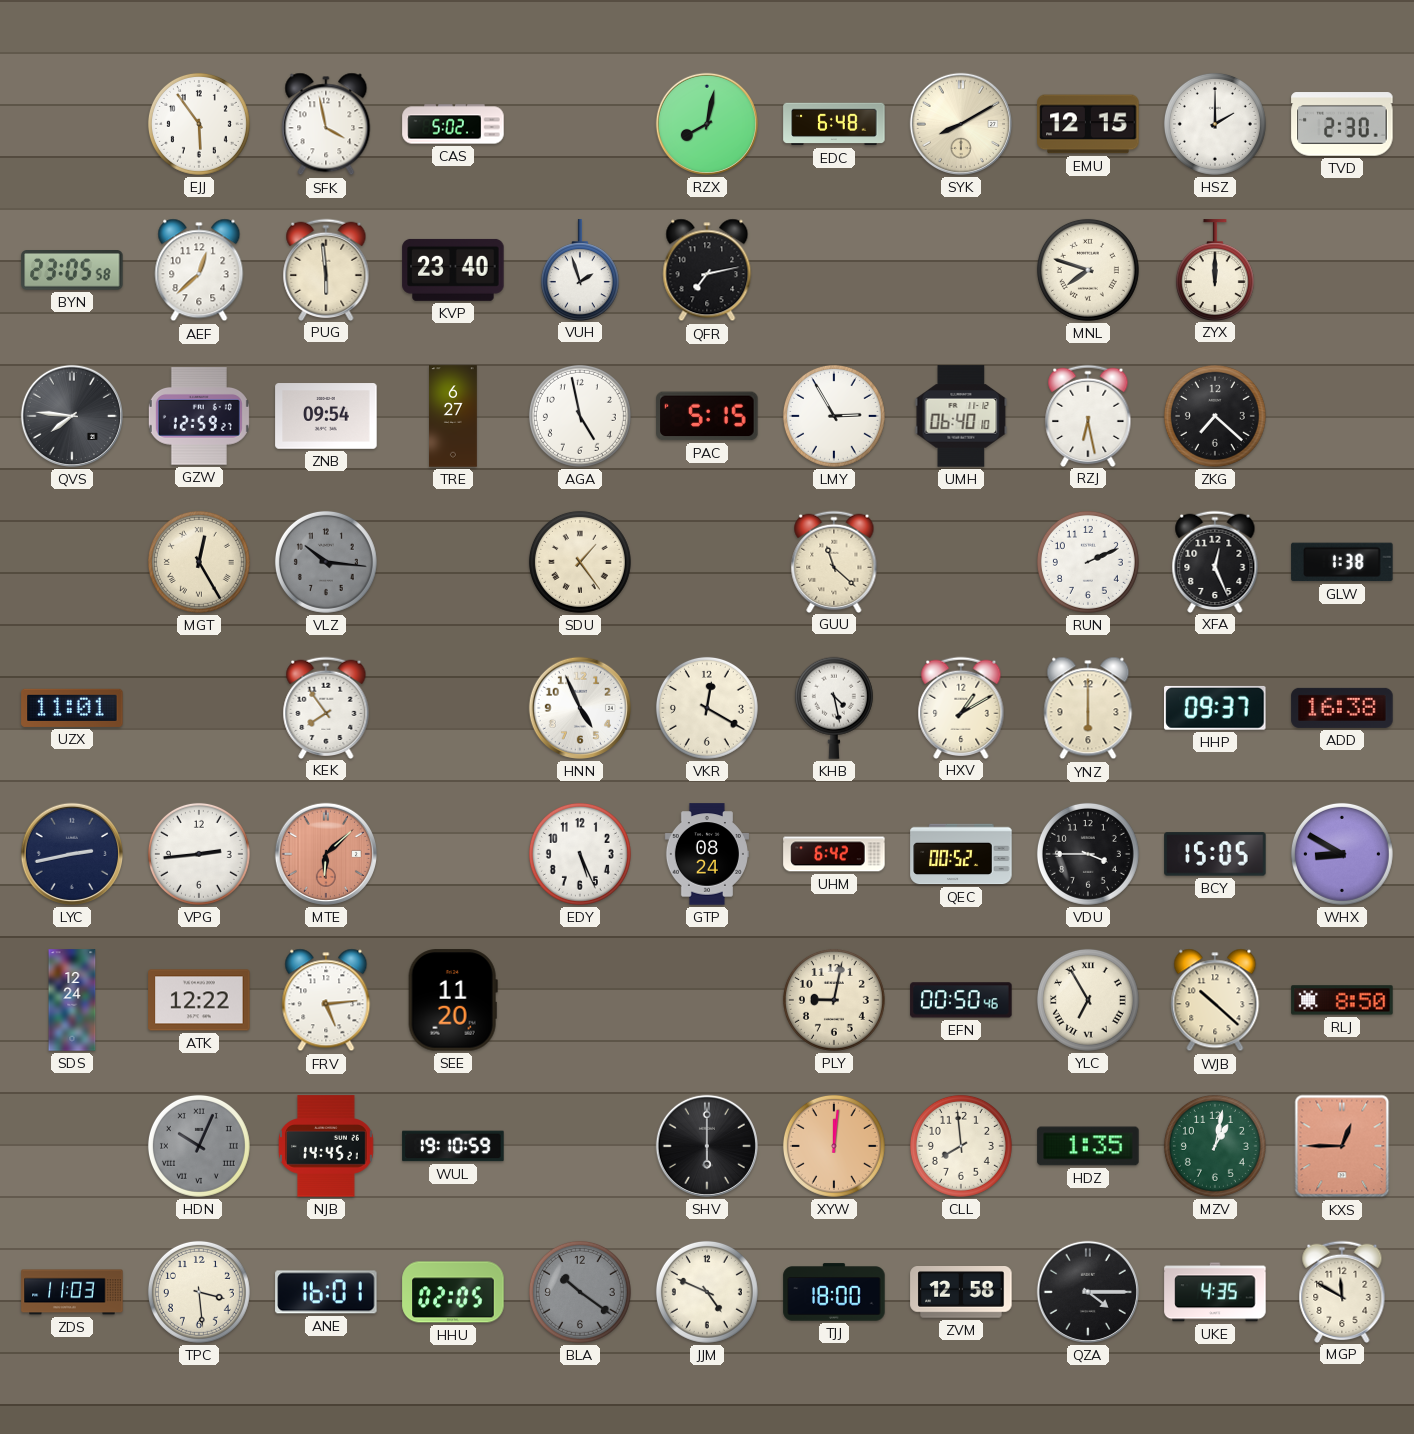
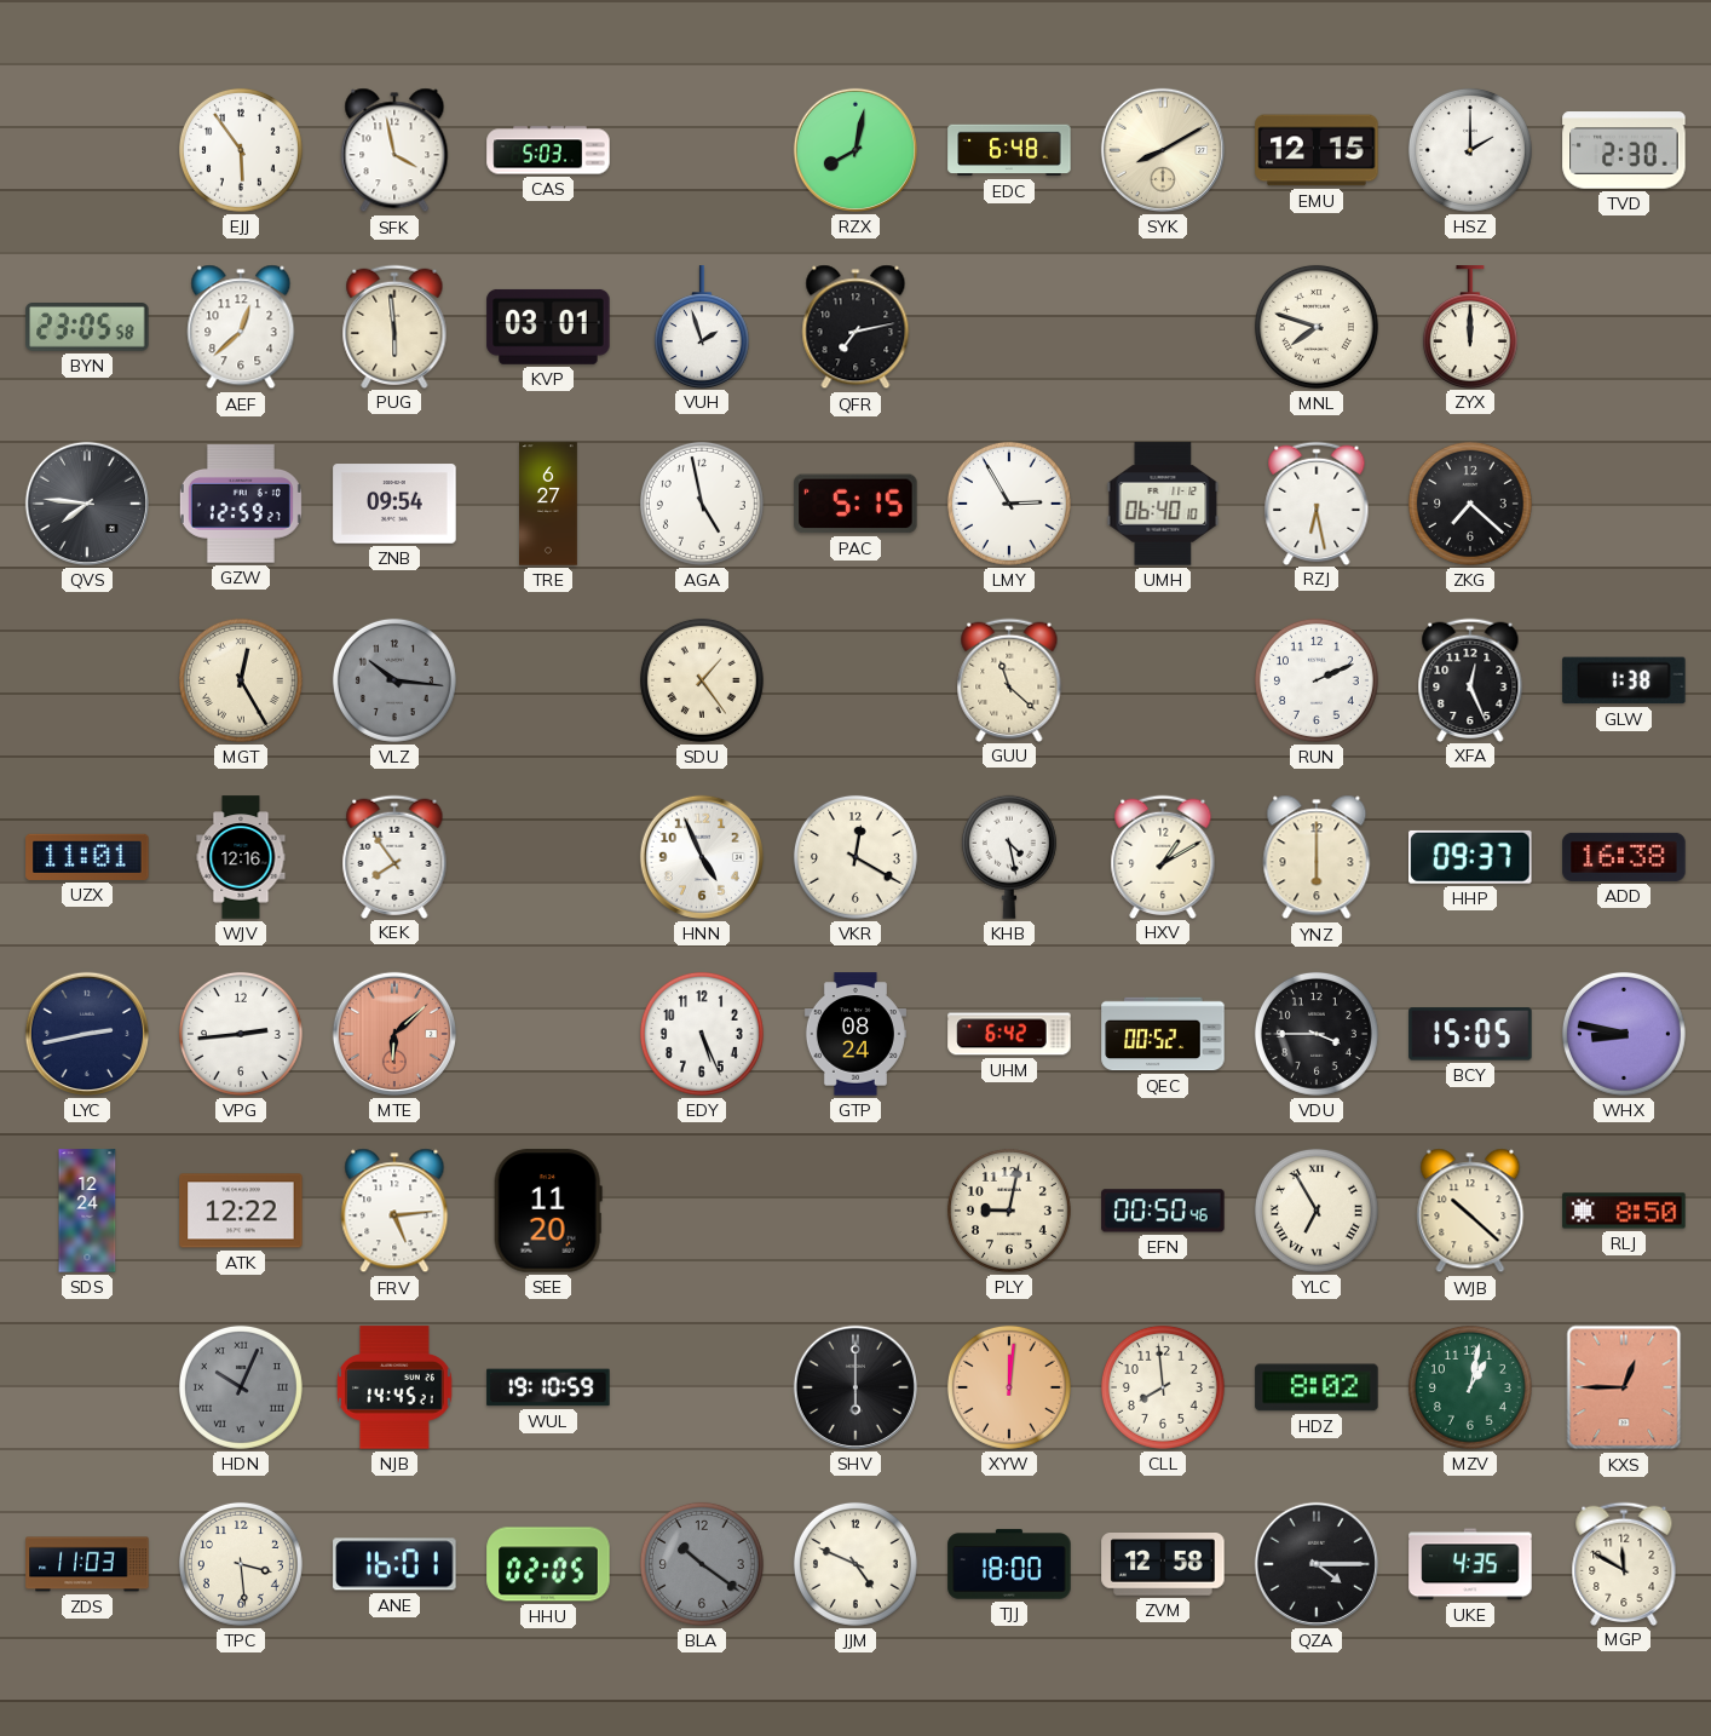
CAS: 5:02 -> 5:03 (548, 150)
KVP: 23:40 -> 03:01 (548, 327)
WJV: none -> 12:16 (241, 857)
WHX: 8:50 -> 8:47 (1624, 1034)
HDZ: 1:35 -> 8:02 (1317, 1387)
